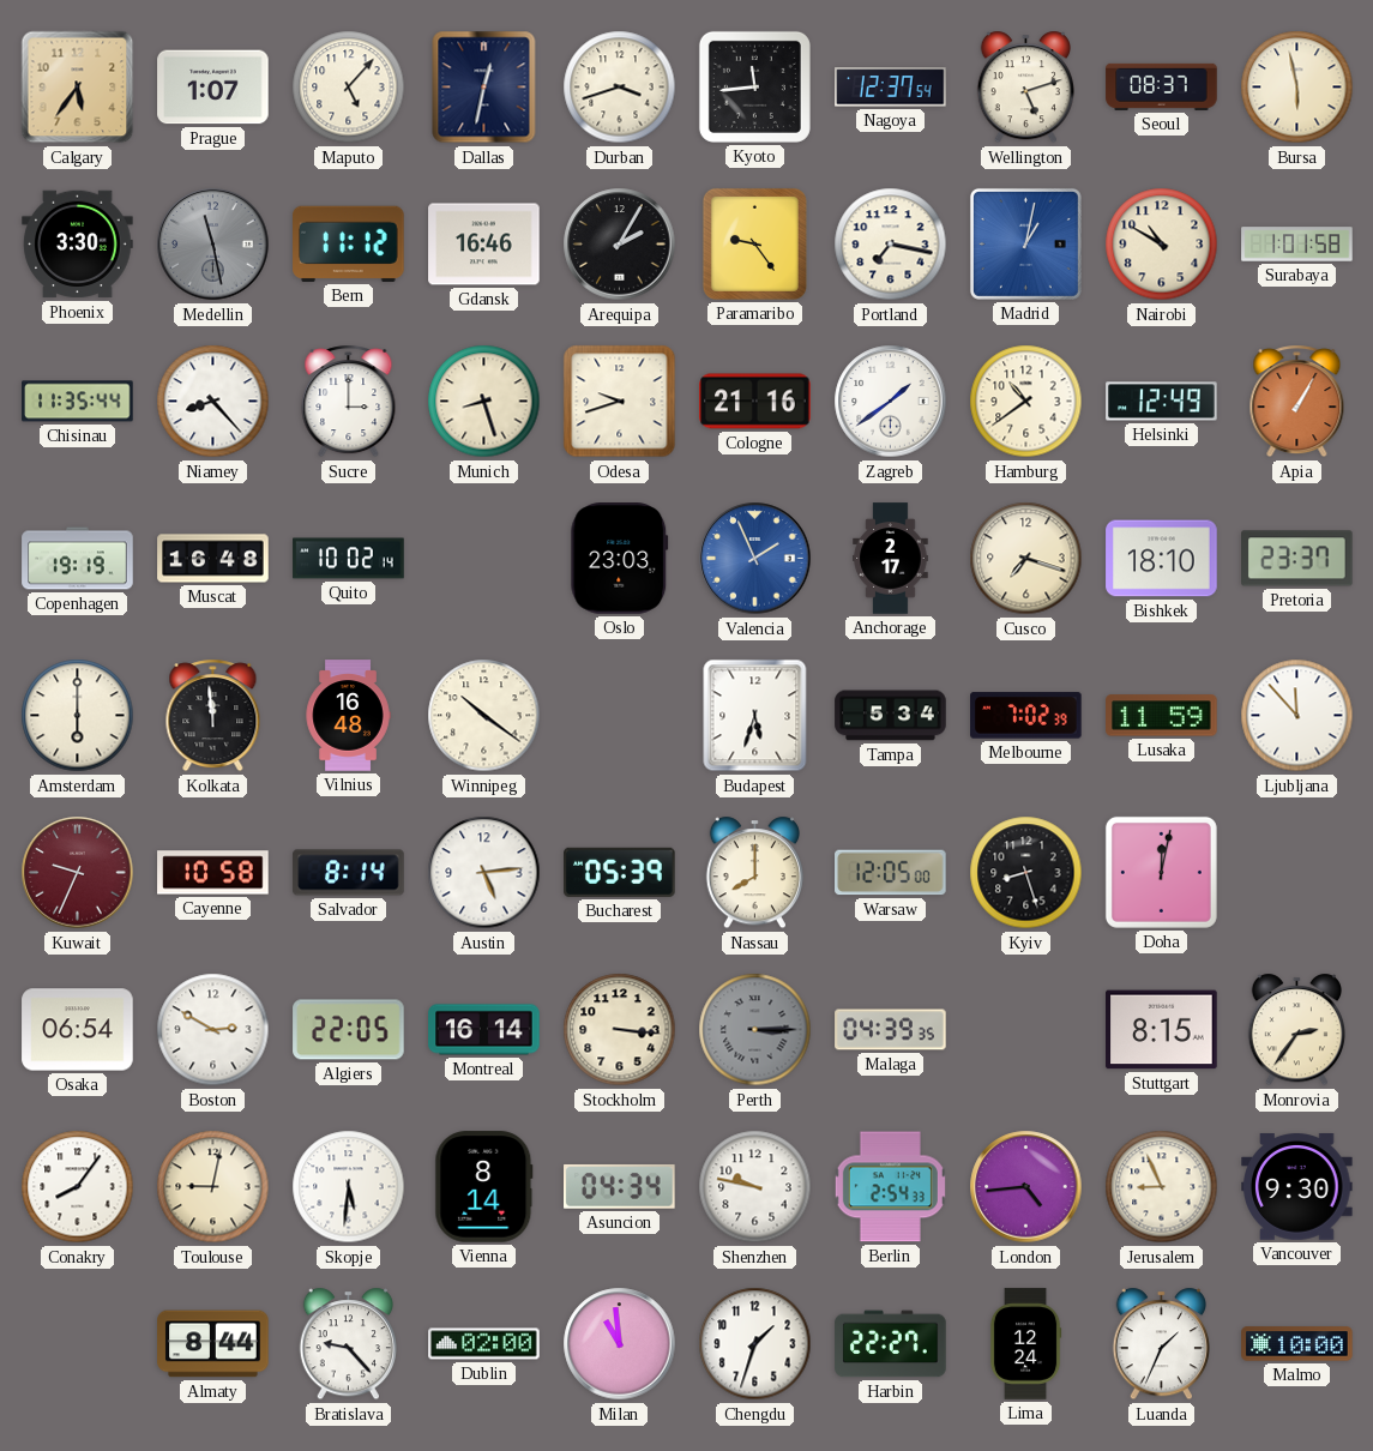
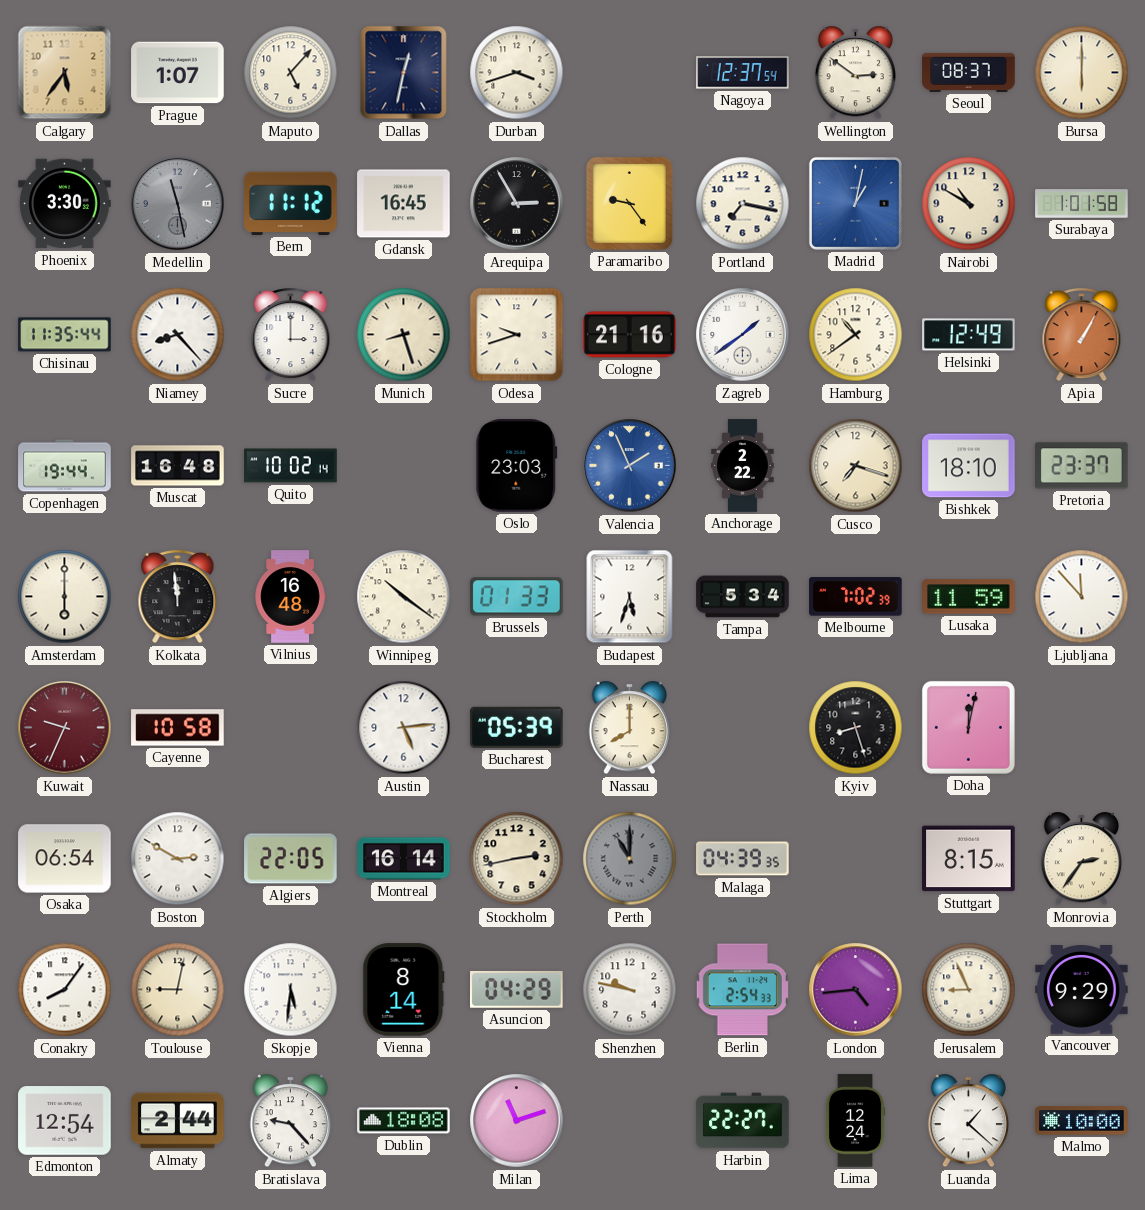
Kyoto: 11:44 -> none (754, 86)
Wellington: 5:12 -> 2:51 (855, 73)
Bursa: 5:58 -> 6:00 (1082, 73)
Gdansk: 16:46 -> 16:45 (404, 204)
Arequipa: 2:05 -> 2:55 (517, 204)
Copenhagen: 19:19 -> 19:44 (65, 466)
Anchorage: 2:17 -> 2:22 (743, 466)
Brussels: none -> 01:33 (517, 597)
Salvador: 8:14 -> none (349, 873)
Warsaw: 12:05 -> none (891, 873)
Stockholm: 3:16 -> 2:43 (517, 859)
Perth: 3:15 -> 11:00 (630, 859)
Asuncion: 04:34 -> 04:29 (517, 989)
Vancouver: 9:30 -> 9:29 (1082, 990)
Edmonton: none -> 12:54 (65, 1121)
Almaty: 8:44 -> 2:44 (178, 1121)
Dublin: 02:00 -> 18:08 (404, 1121)
Milan: 10:59 -> 11:12 (517, 1121)
Chengdu: 1:33 -> none (755, 1344)
Luanda: 1:34 -> 1:22 (968, 1121)
